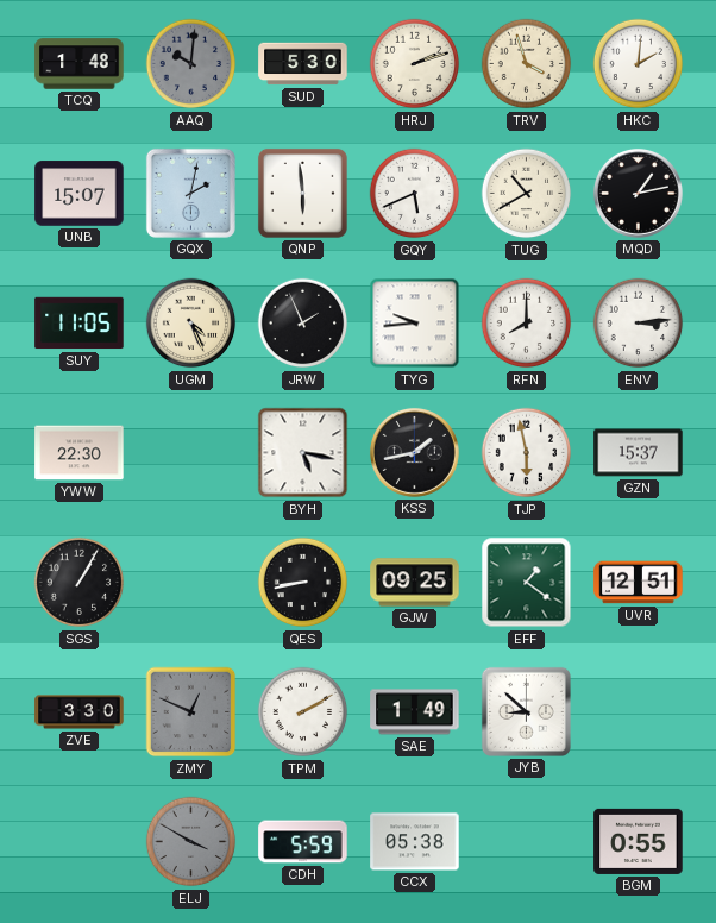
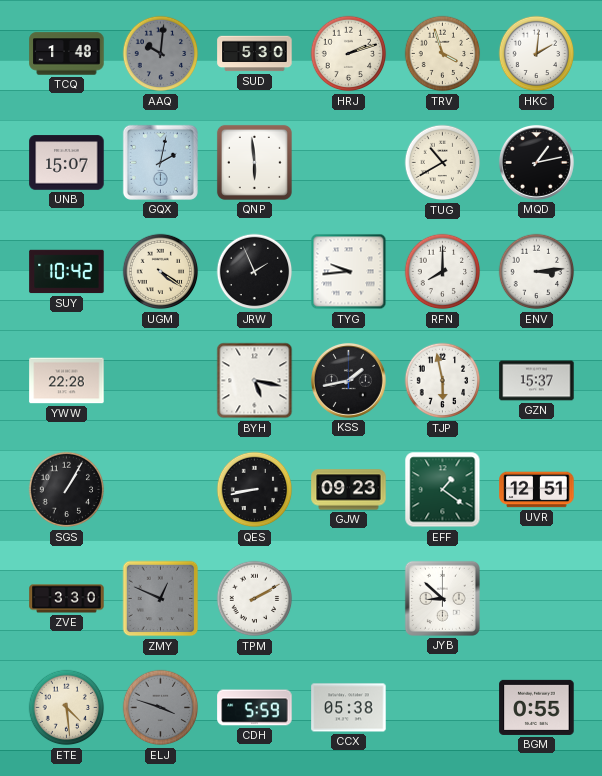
GQY: 5:41 -> none (415, 194)
SUY: 11:05 -> 10:42 (67, 272)
UGM: 4:26 -> 4:21 (161, 272)
YWW: 22:30 -> 22:28 (67, 381)
GJW: 09:25 -> 09:23 (349, 490)
SAE: 1:49 -> none (415, 712)
ETE: none -> 4:29 (67, 708)
ELJ: 3:50 -> 3:48 (161, 708)
